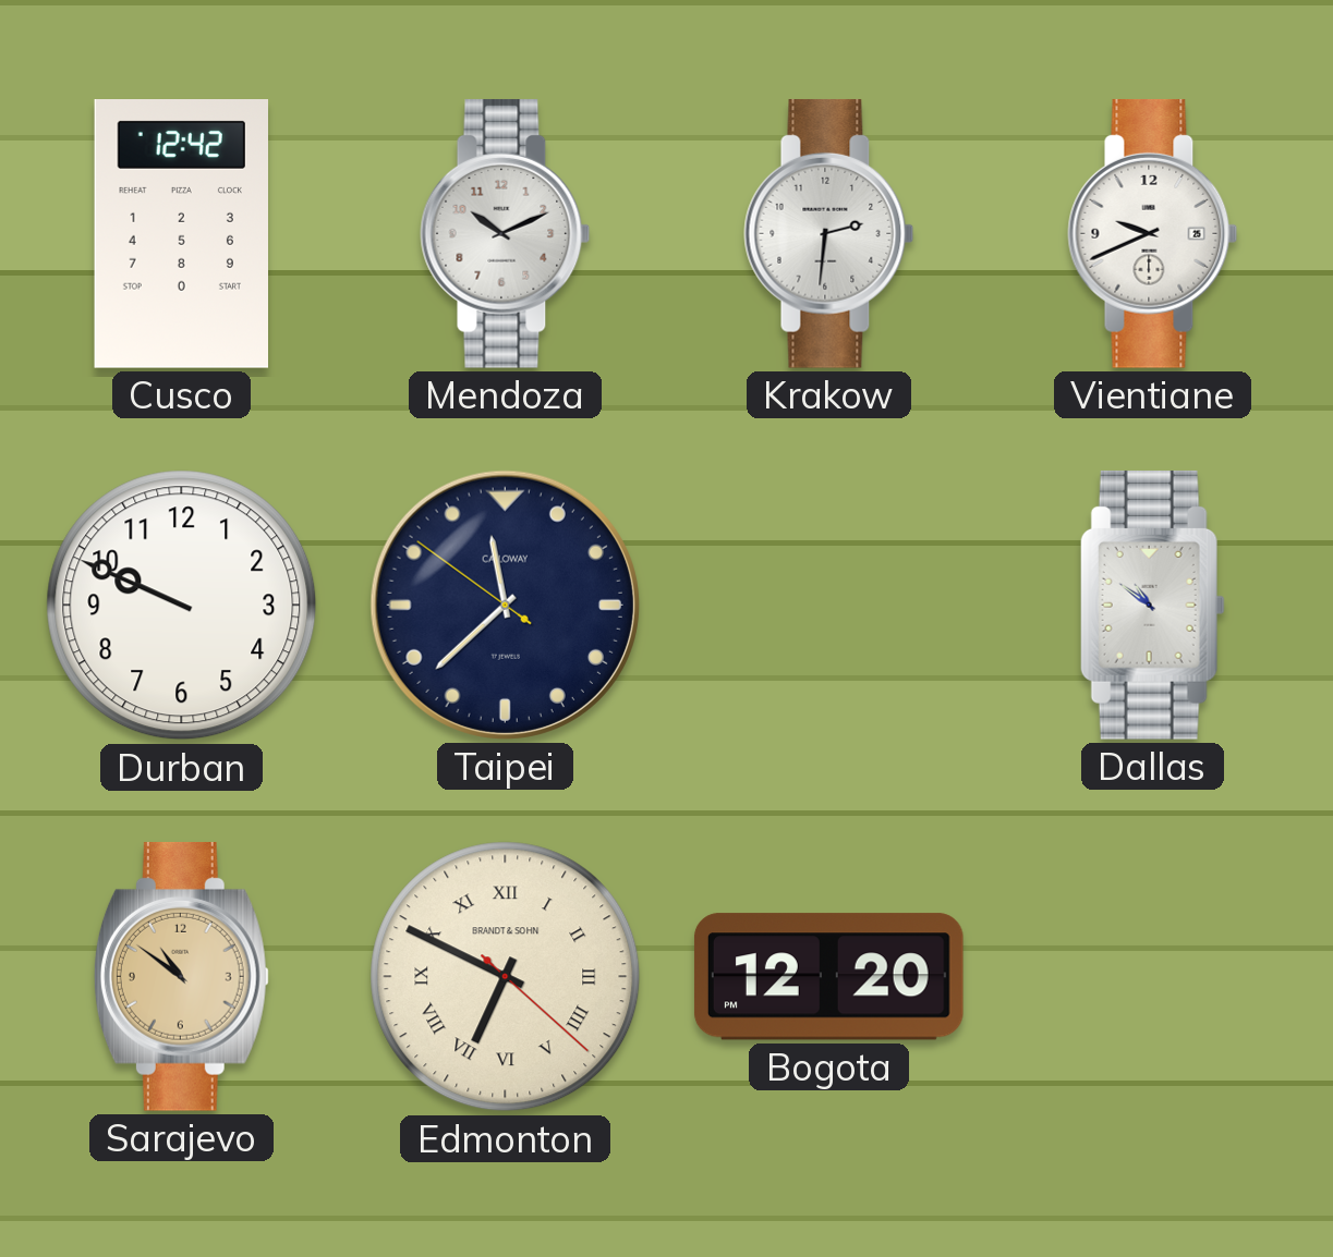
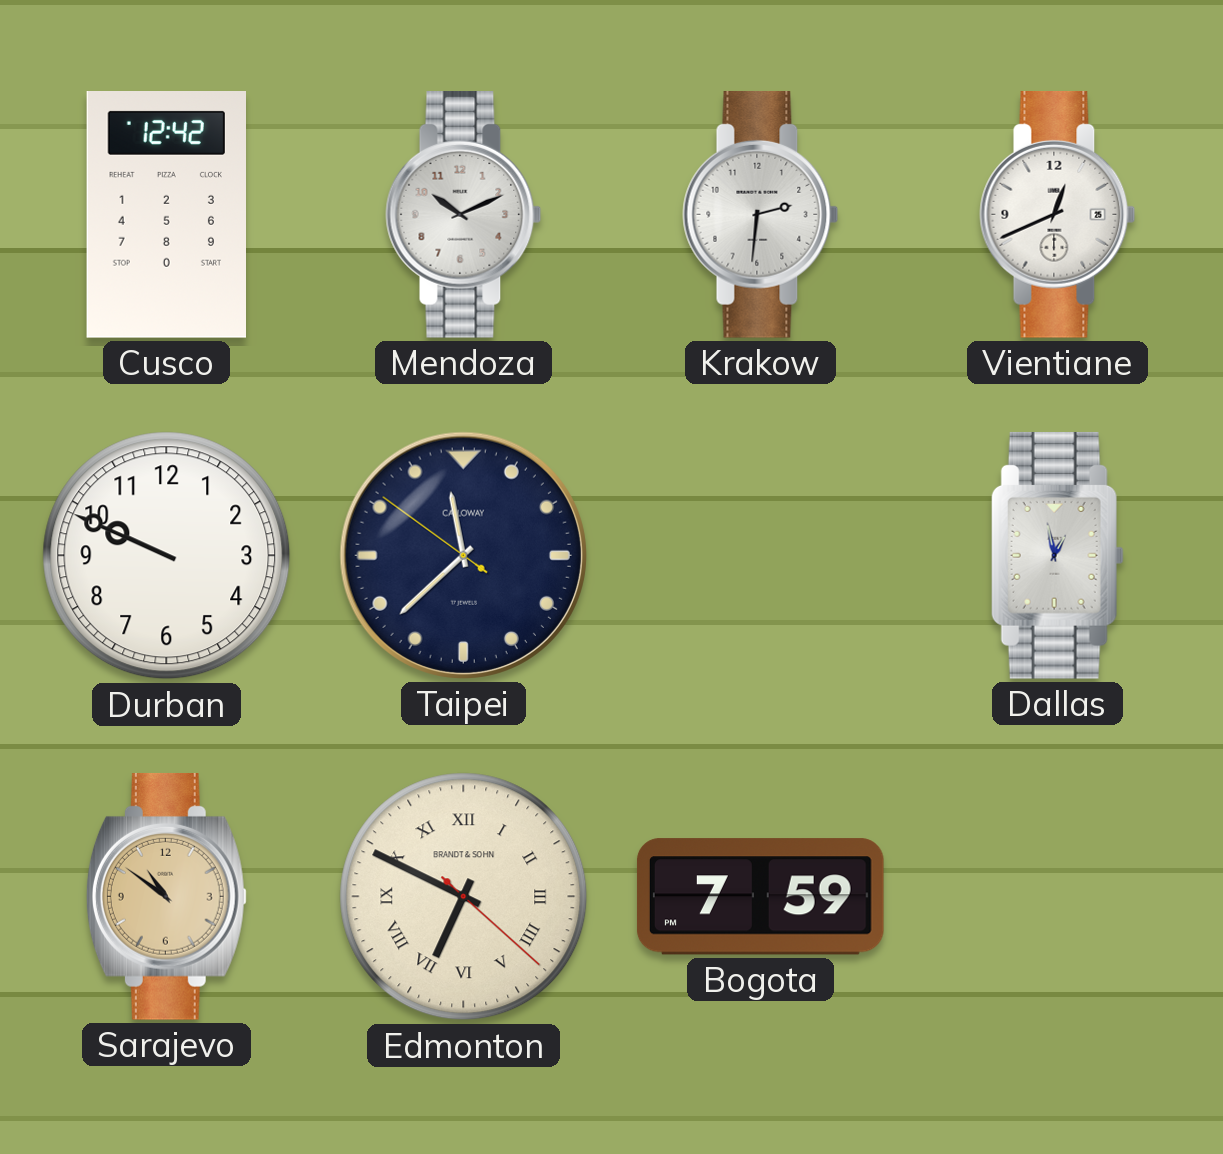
Vientiane: 9:41 -> 12:41 (1058, 214)
Dallas: 10:51 -> 12:58 (1057, 555)
Bogota: 12:20 -> 7:59 (760, 897)
